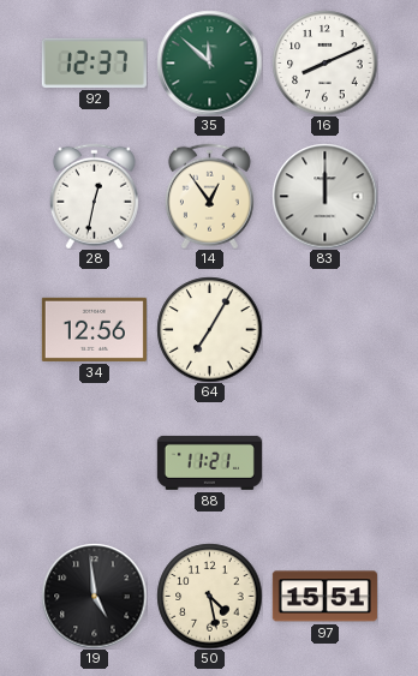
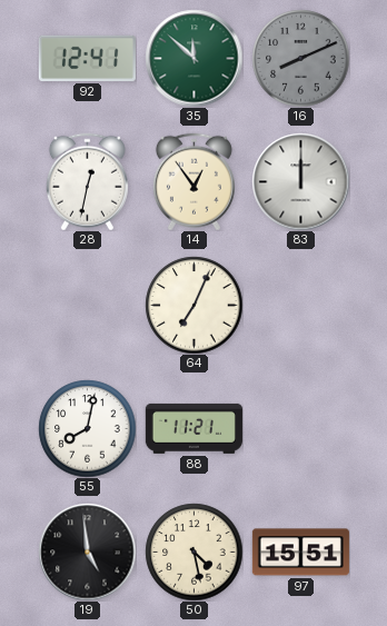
92: 12:37 -> 12:41 (87, 58)
16 dial: white -> grey (300, 58)
34: 12:56 -> none (94, 329)
64: 7:05 -> 7:04 (193, 305)
55: none -> 8:02 (87, 428)
